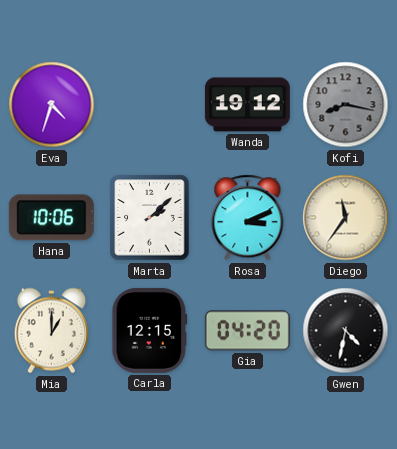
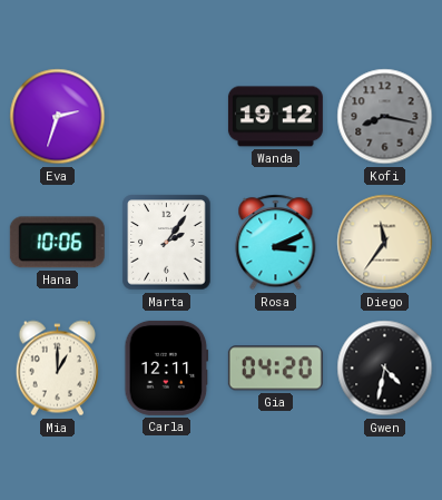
Eva: 4:33 -> 2:33 (58, 117)
Marta: 2:08 -> 2:06 (167, 243)
Carla: 12:15 -> 12:11 (167, 367)
